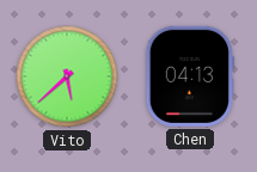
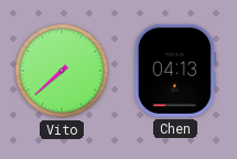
Vito: 5:38 -> 7:38 (62, 71)
